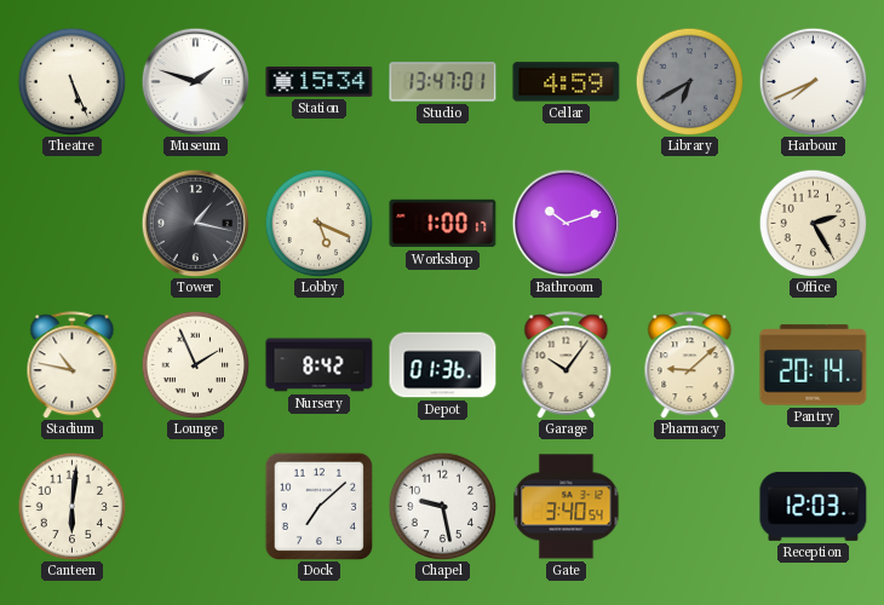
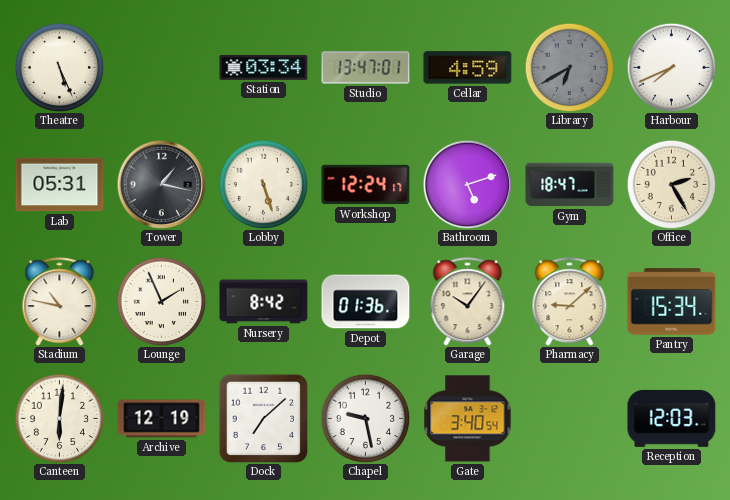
Museum: 1:48 -> none (195, 81)
Station: 15:34 -> 03:34 (264, 68)
Lab: none -> 05:31 (60, 185)
Lobby: 5:19 -> 5:27 (263, 184)
Workshop: 1:00 -> 12:24 (366, 185)
Bathroom: 10:12 -> 5:12 (467, 184)
Gym: none -> 18:47 (570, 185)
Pantry: 20:14 -> 15:34 (672, 302)
Archive: none -> 12:19 (162, 419)
